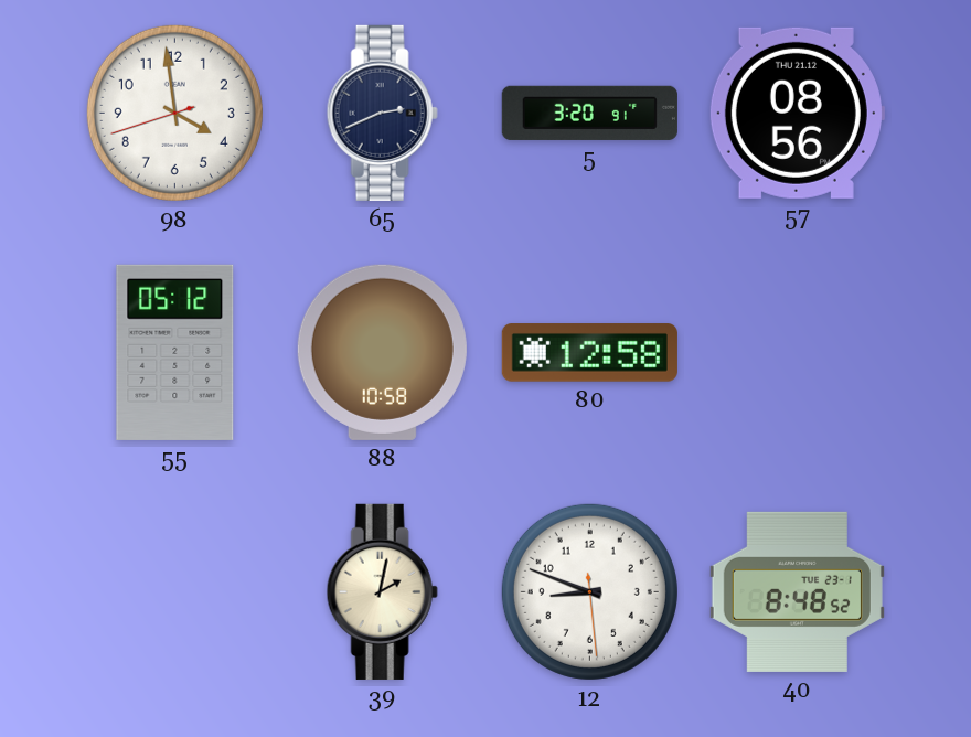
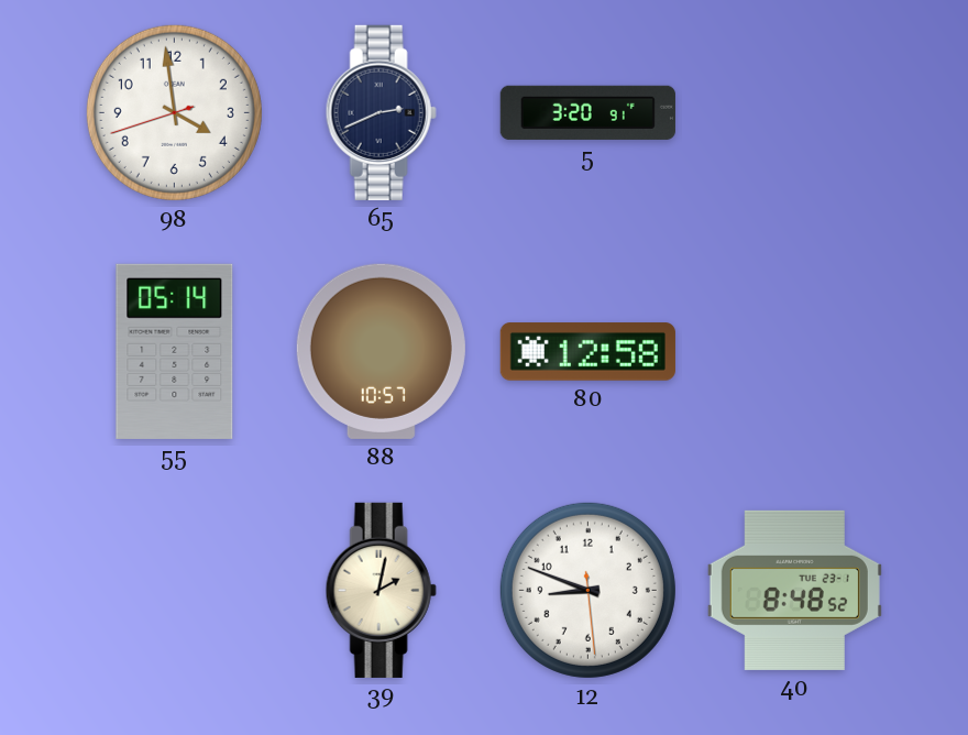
57: 08:56 -> none (797, 113)
55: 05:12 -> 05:14 (175, 351)
88: 10:58 -> 10:57 (381, 351)
